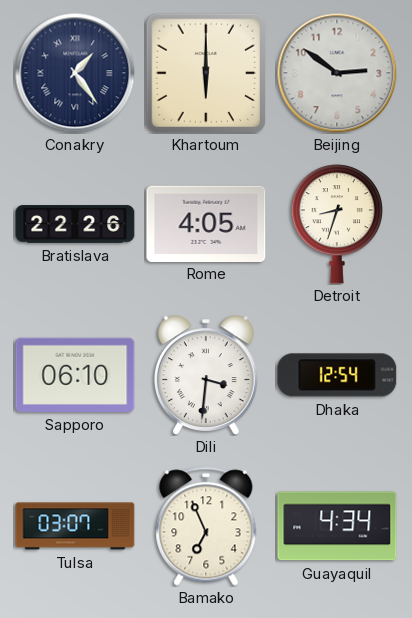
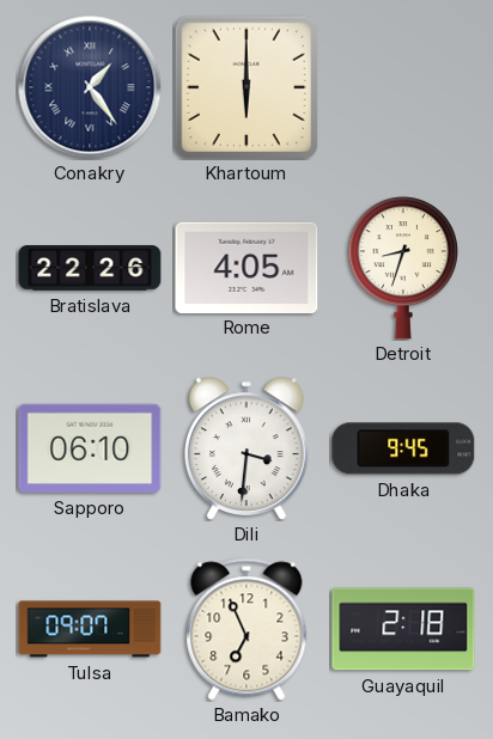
Beijing: 2:51 -> none (337, 73)
Dhaka: 12:54 -> 9:45 (403, 448)
Tulsa: 03:07 -> 09:07 (90, 629)
Guayaquil: 4:34 -> 2:18 (403, 629)
